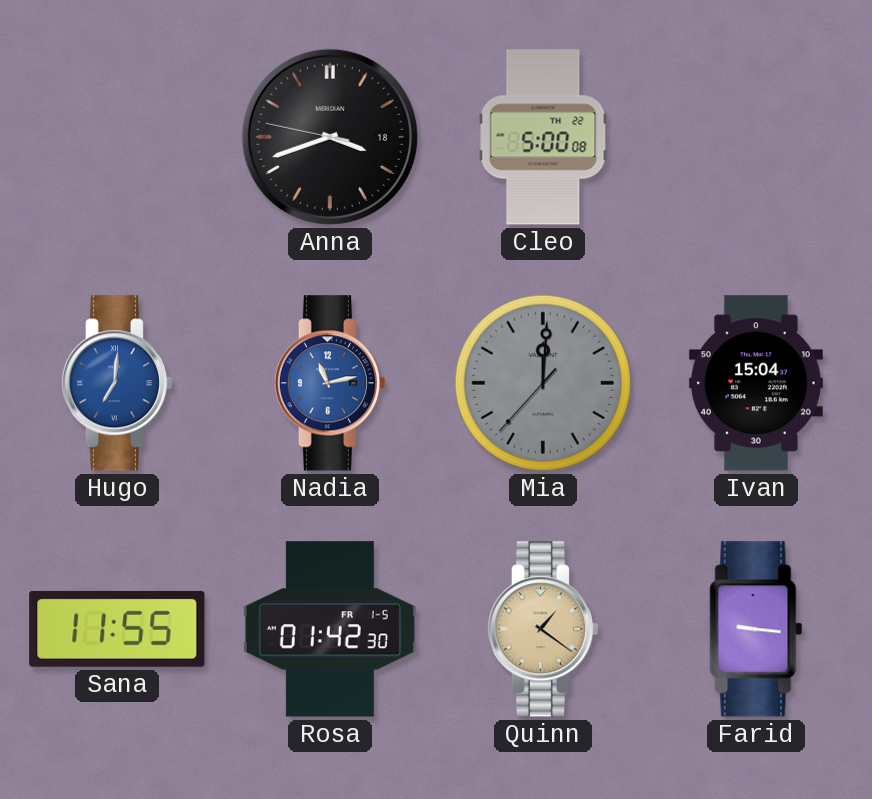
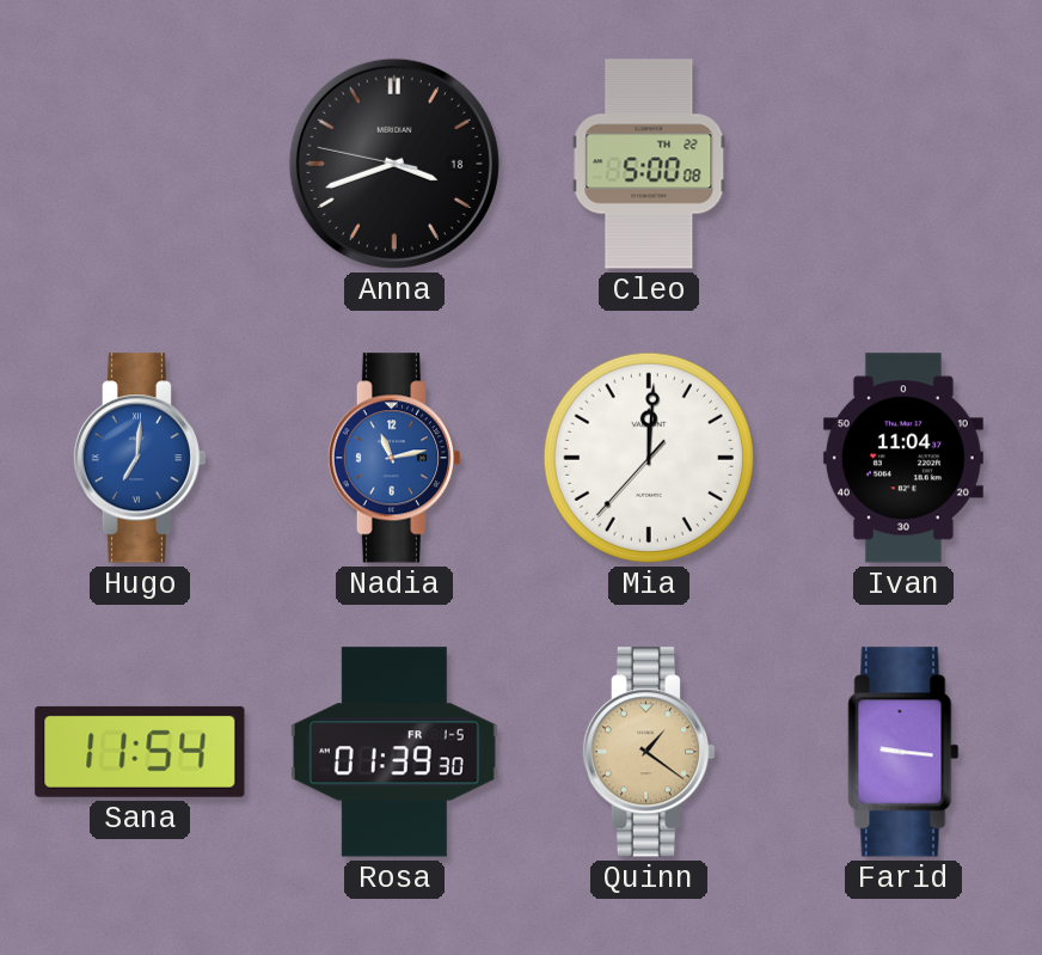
Mia dial: grey -> white (649, 458)
Ivan: 15:04 -> 11:04 (903, 458)
Sana: 11:55 -> 11:54 (140, 752)
Rosa: 01:42 -> 01:39 (394, 752)
